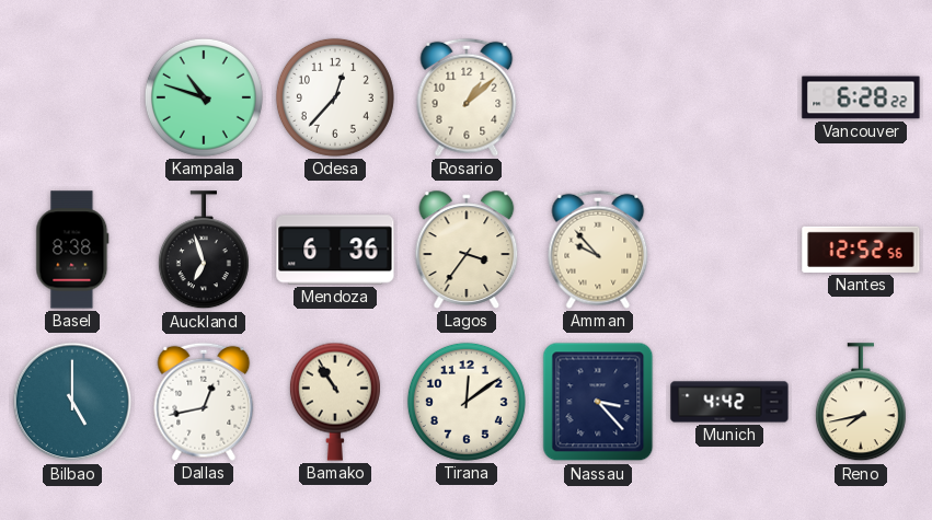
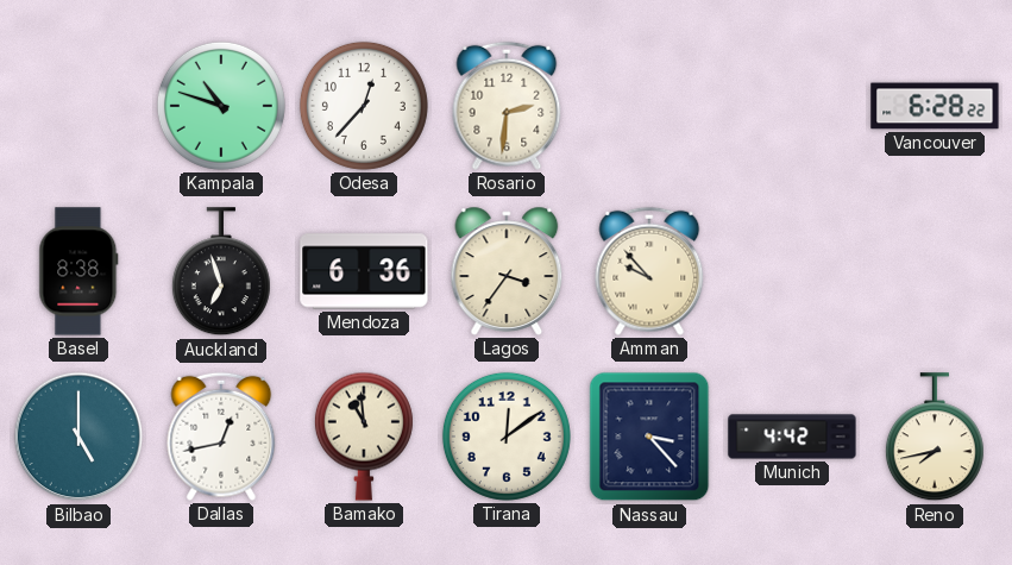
Rosario: 1:08 -> 2:31 (507, 106)
Nantes: 12:52 -> none (861, 250)
Bamako: 10:54 -> 10:59 (364, 437)
